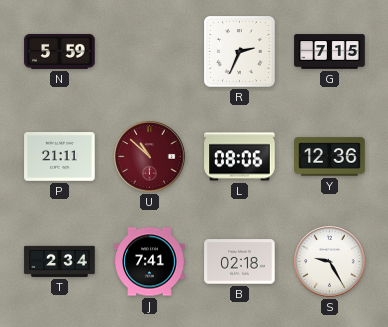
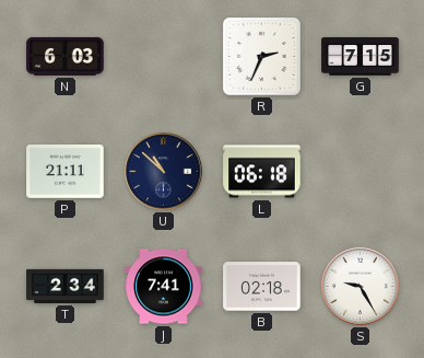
N: 5:59 -> 6:03 (66, 56)
U dial: burgundy -> navy (164, 172)
L: 08:06 -> 06:18 (262, 172)
Y: 12:36 -> none (330, 157)
